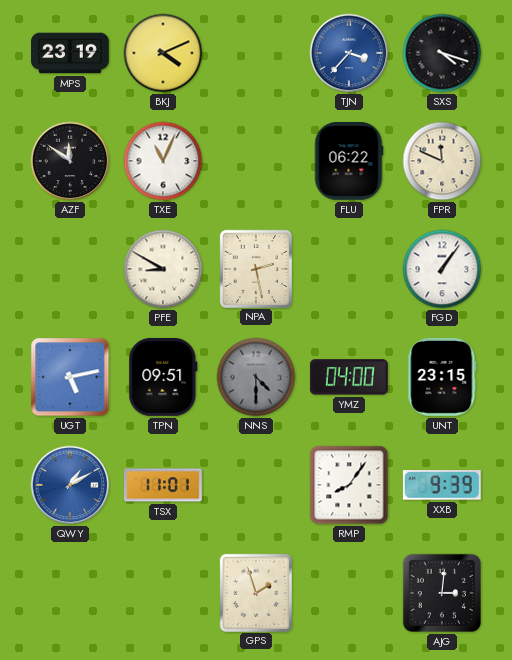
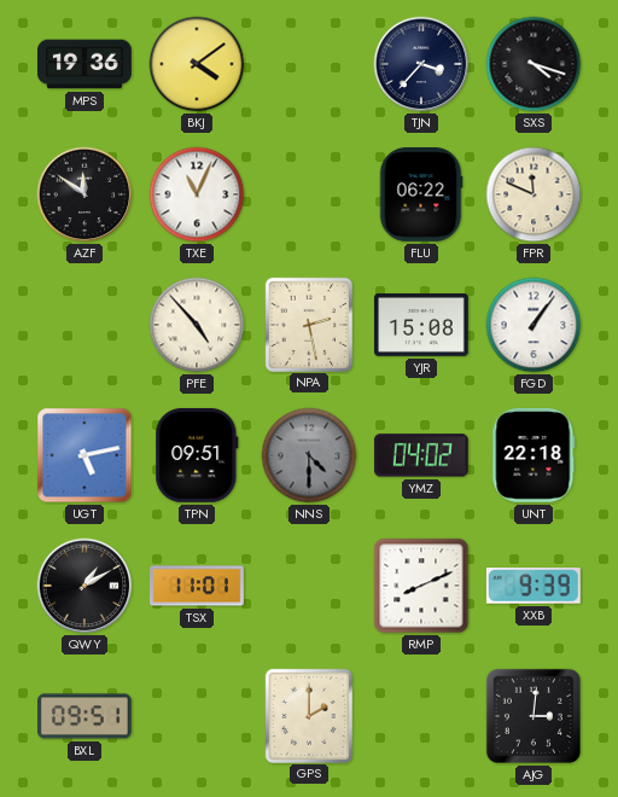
MPS: 23:19 -> 19:36 (86, 64)
BKJ: 4:11 -> 4:09 (197, 64)
TJN dial: blue -> navy (421, 64)
PFE: 8:50 -> 4:53 (197, 325)
YJR: none -> 15:08 (422, 325)
YMZ: 04:00 -> 04:02 (421, 455)
UNT: 23:15 -> 22:18 (534, 455)
QWY dial: blue -> black (84, 586)
RMP: 8:06 -> 8:11 (421, 586)
BXL: none -> 09:51 (86, 716)
GPS: 1:57 -> 2:00 (308, 715)
